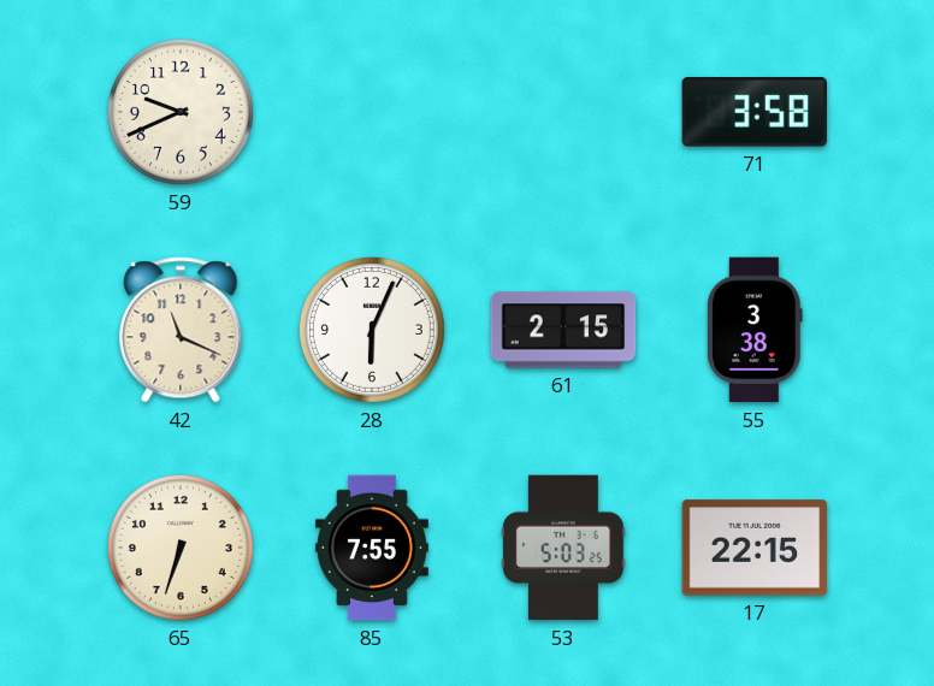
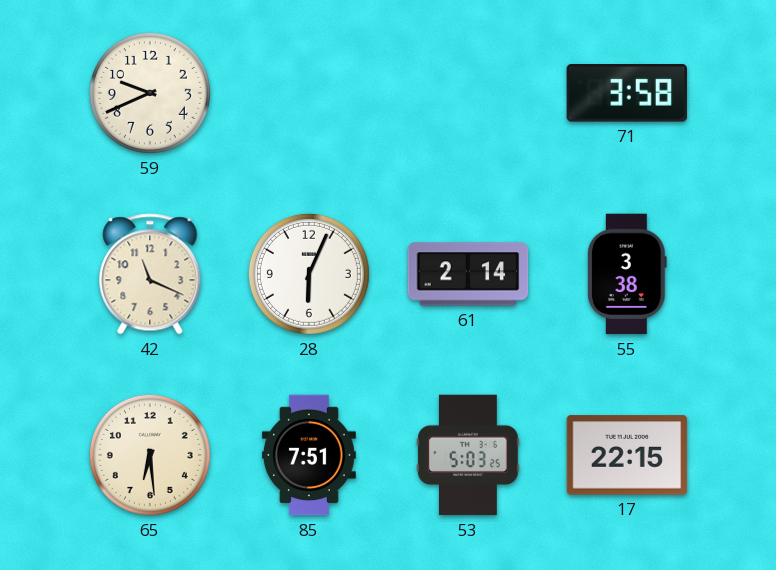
61: 2:15 -> 2:14 (468, 274)
65: 6:33 -> 6:29 (150, 455)
85: 7:55 -> 7:51 (309, 455)
